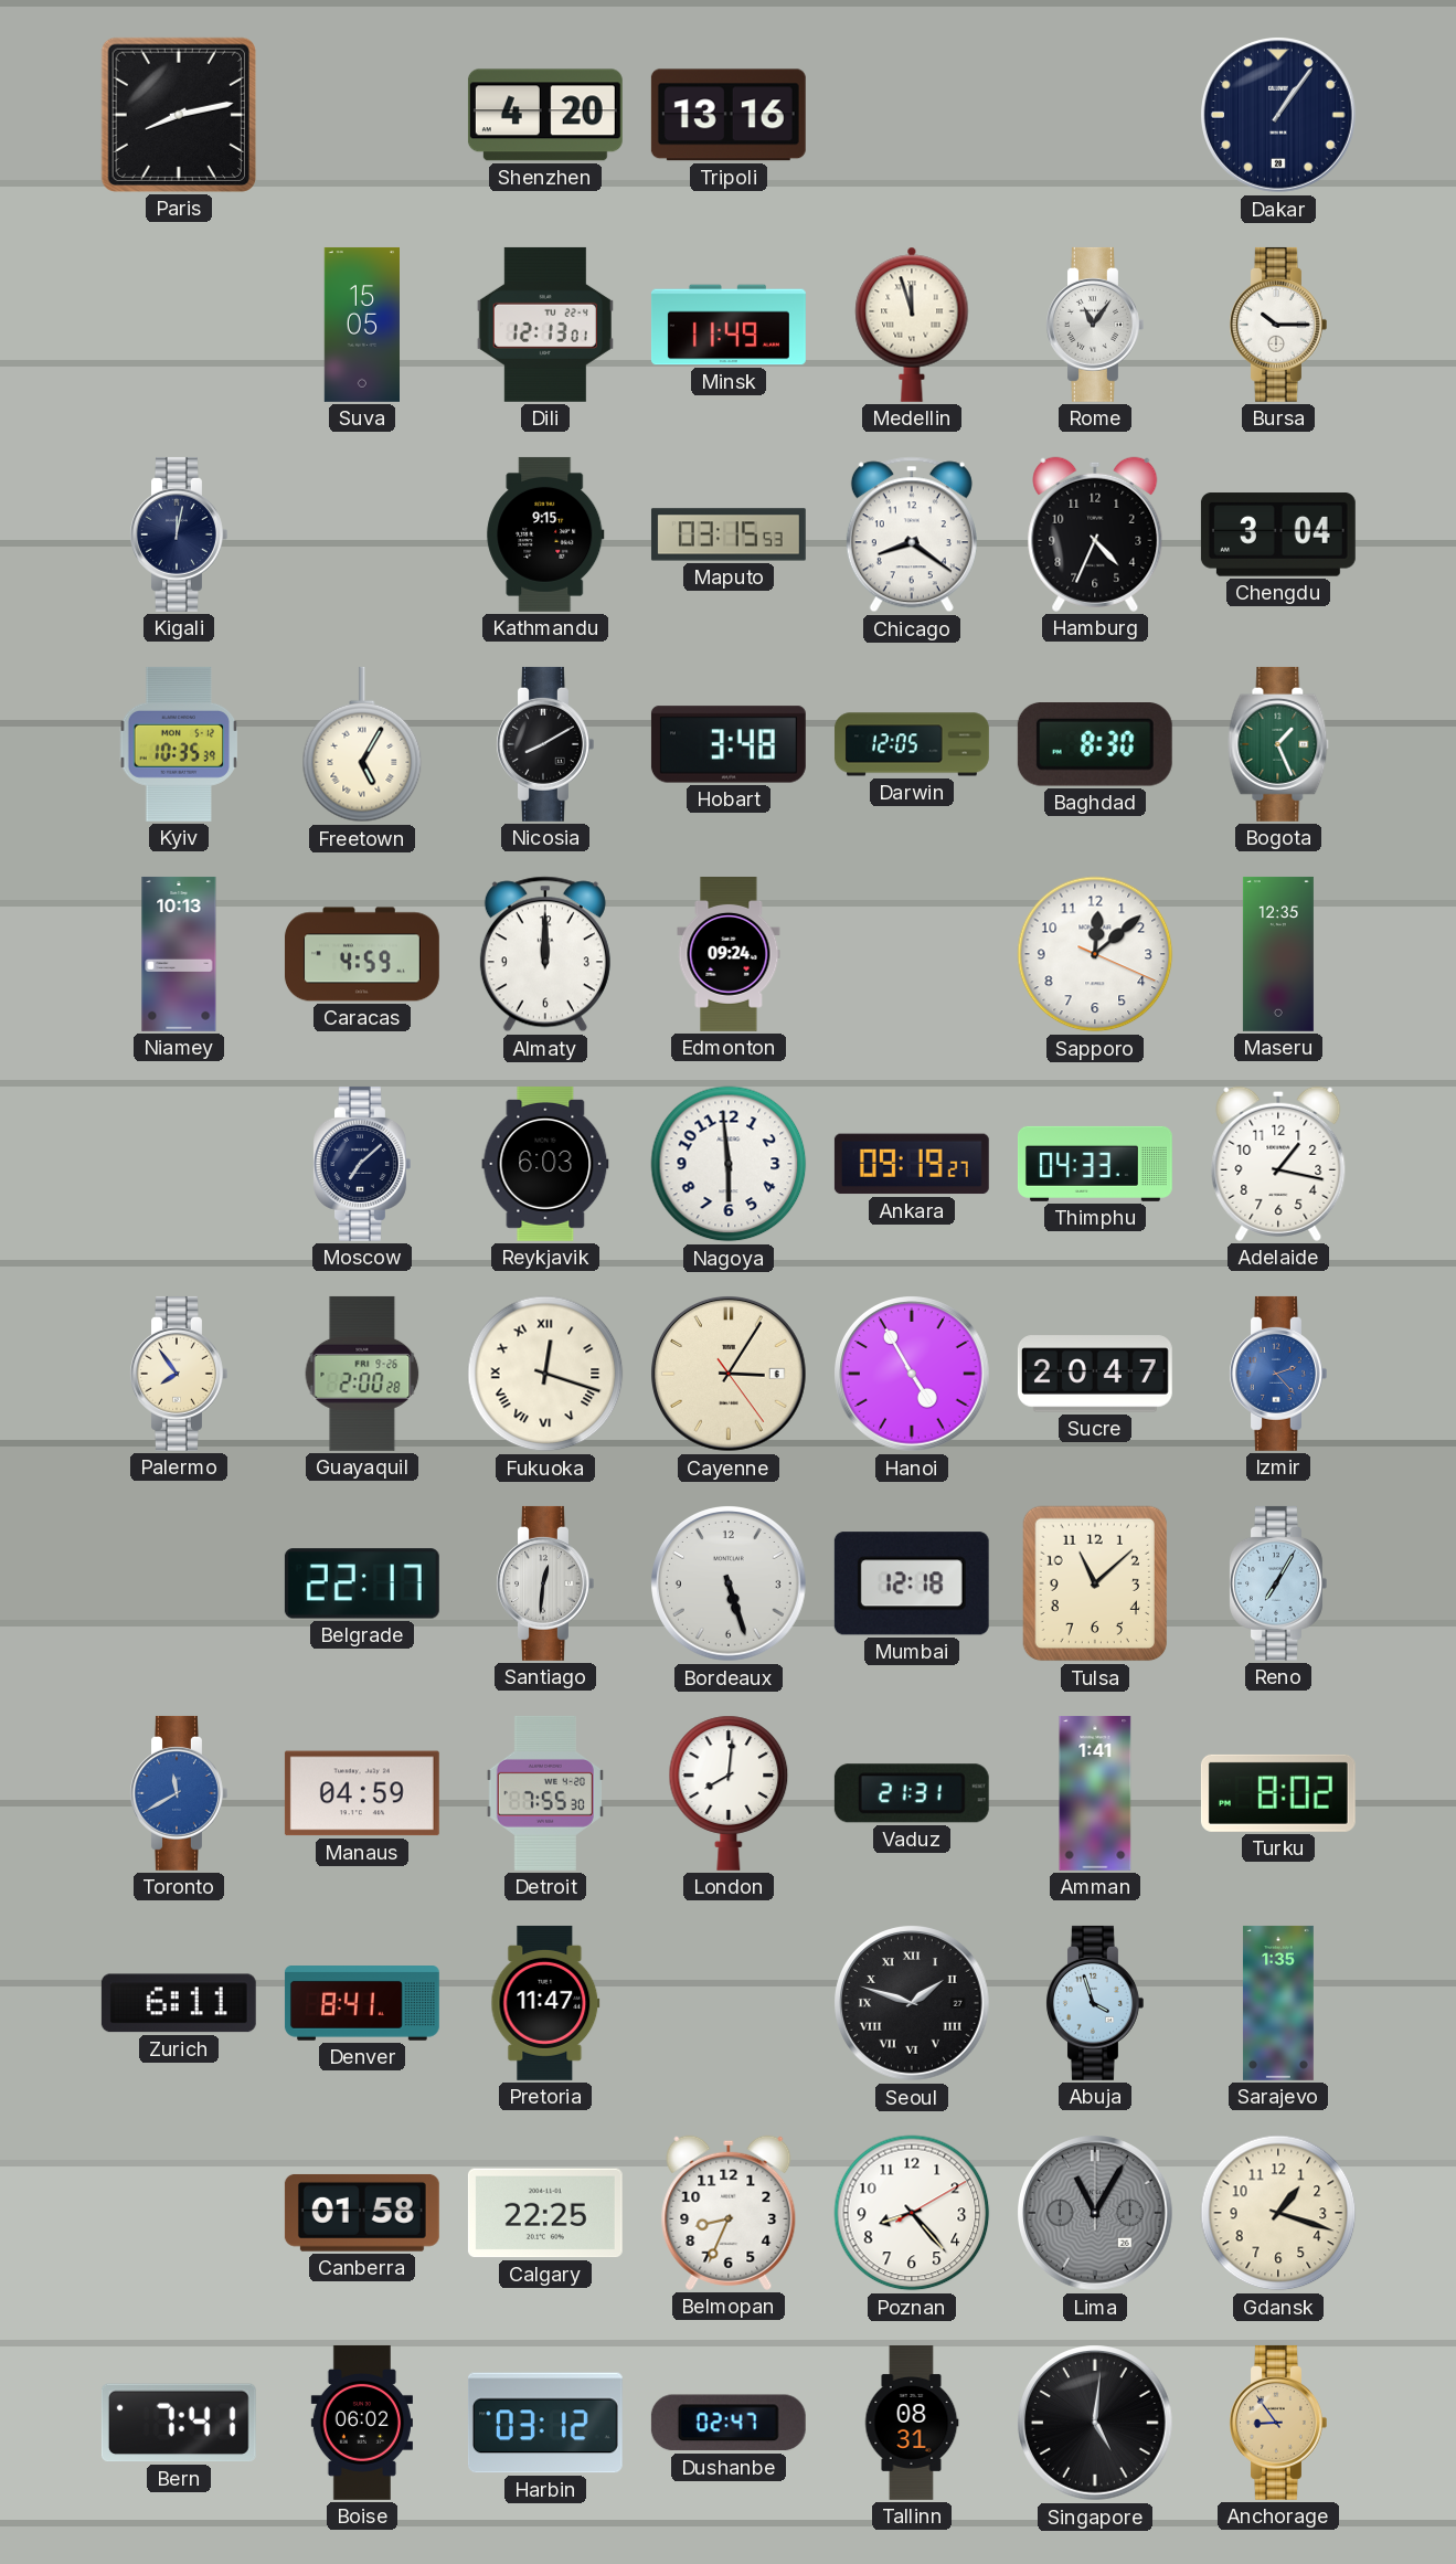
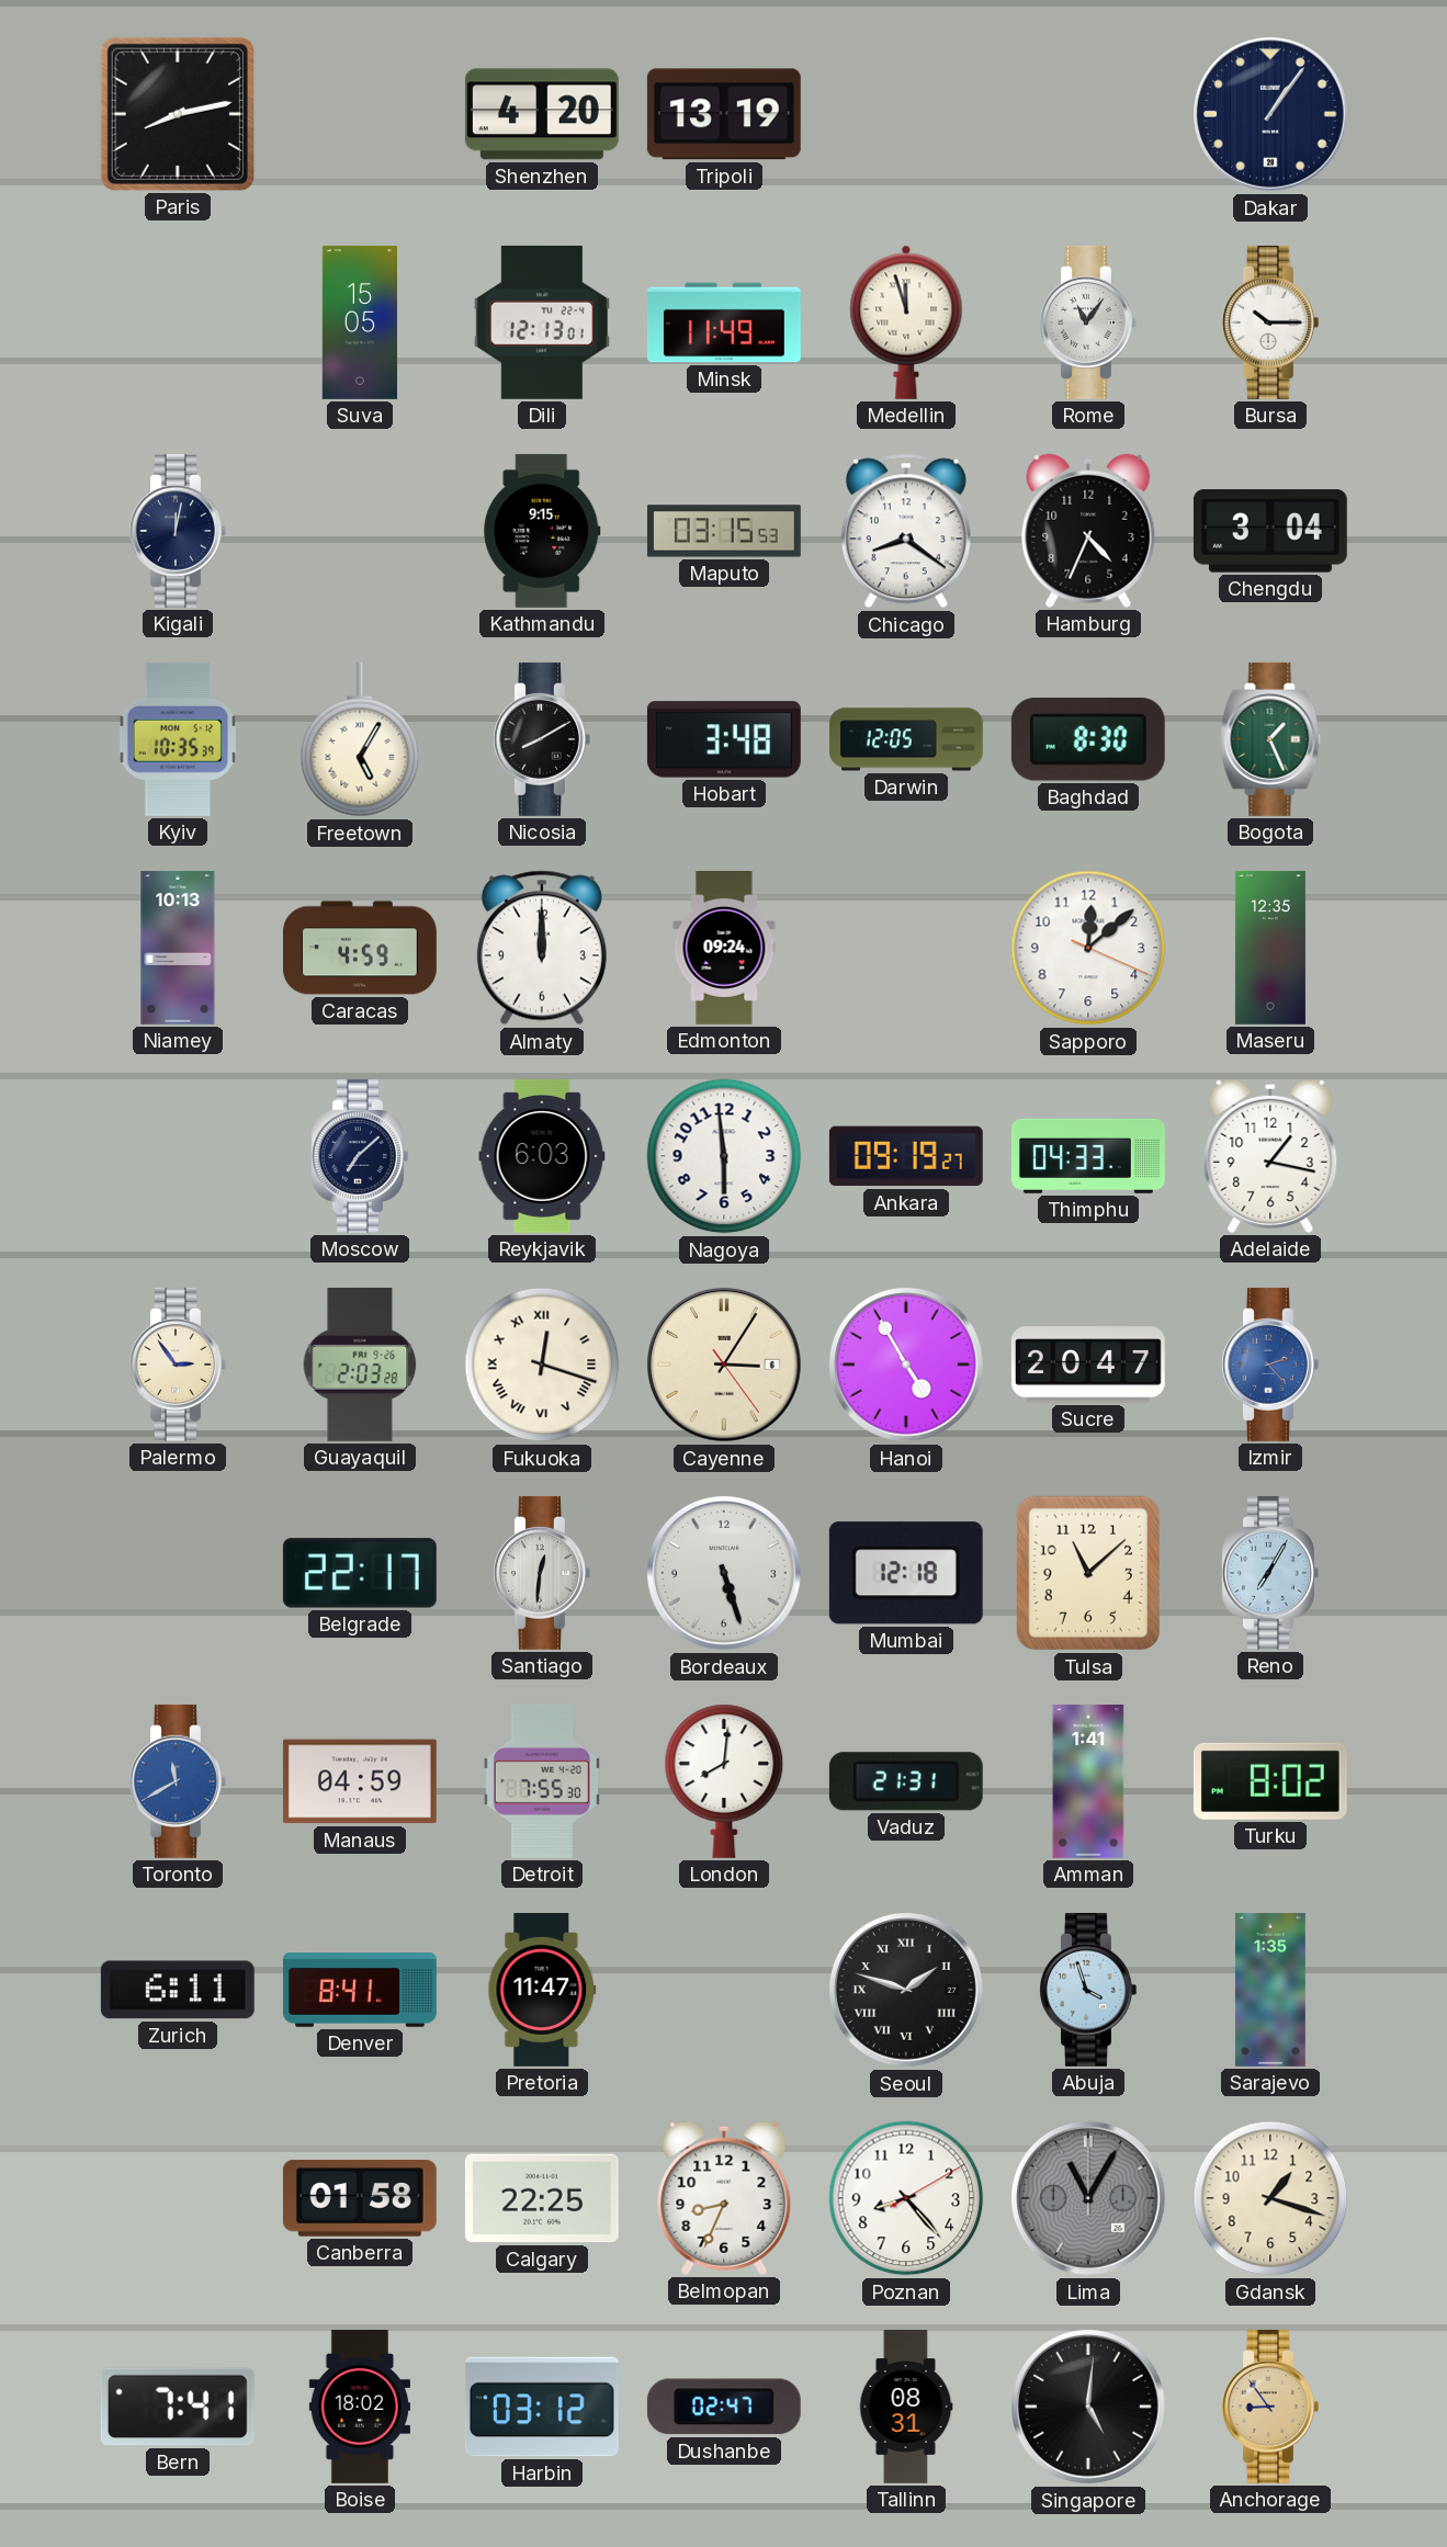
Tripoli: 13:16 -> 13:19 (724, 114)
Palermo: 7:54 -> 2:54 (178, 1365)
Guayaquil: 2:00 -> 2:03 (360, 1365)
Boise: 06:02 -> 18:02 (360, 2407)
